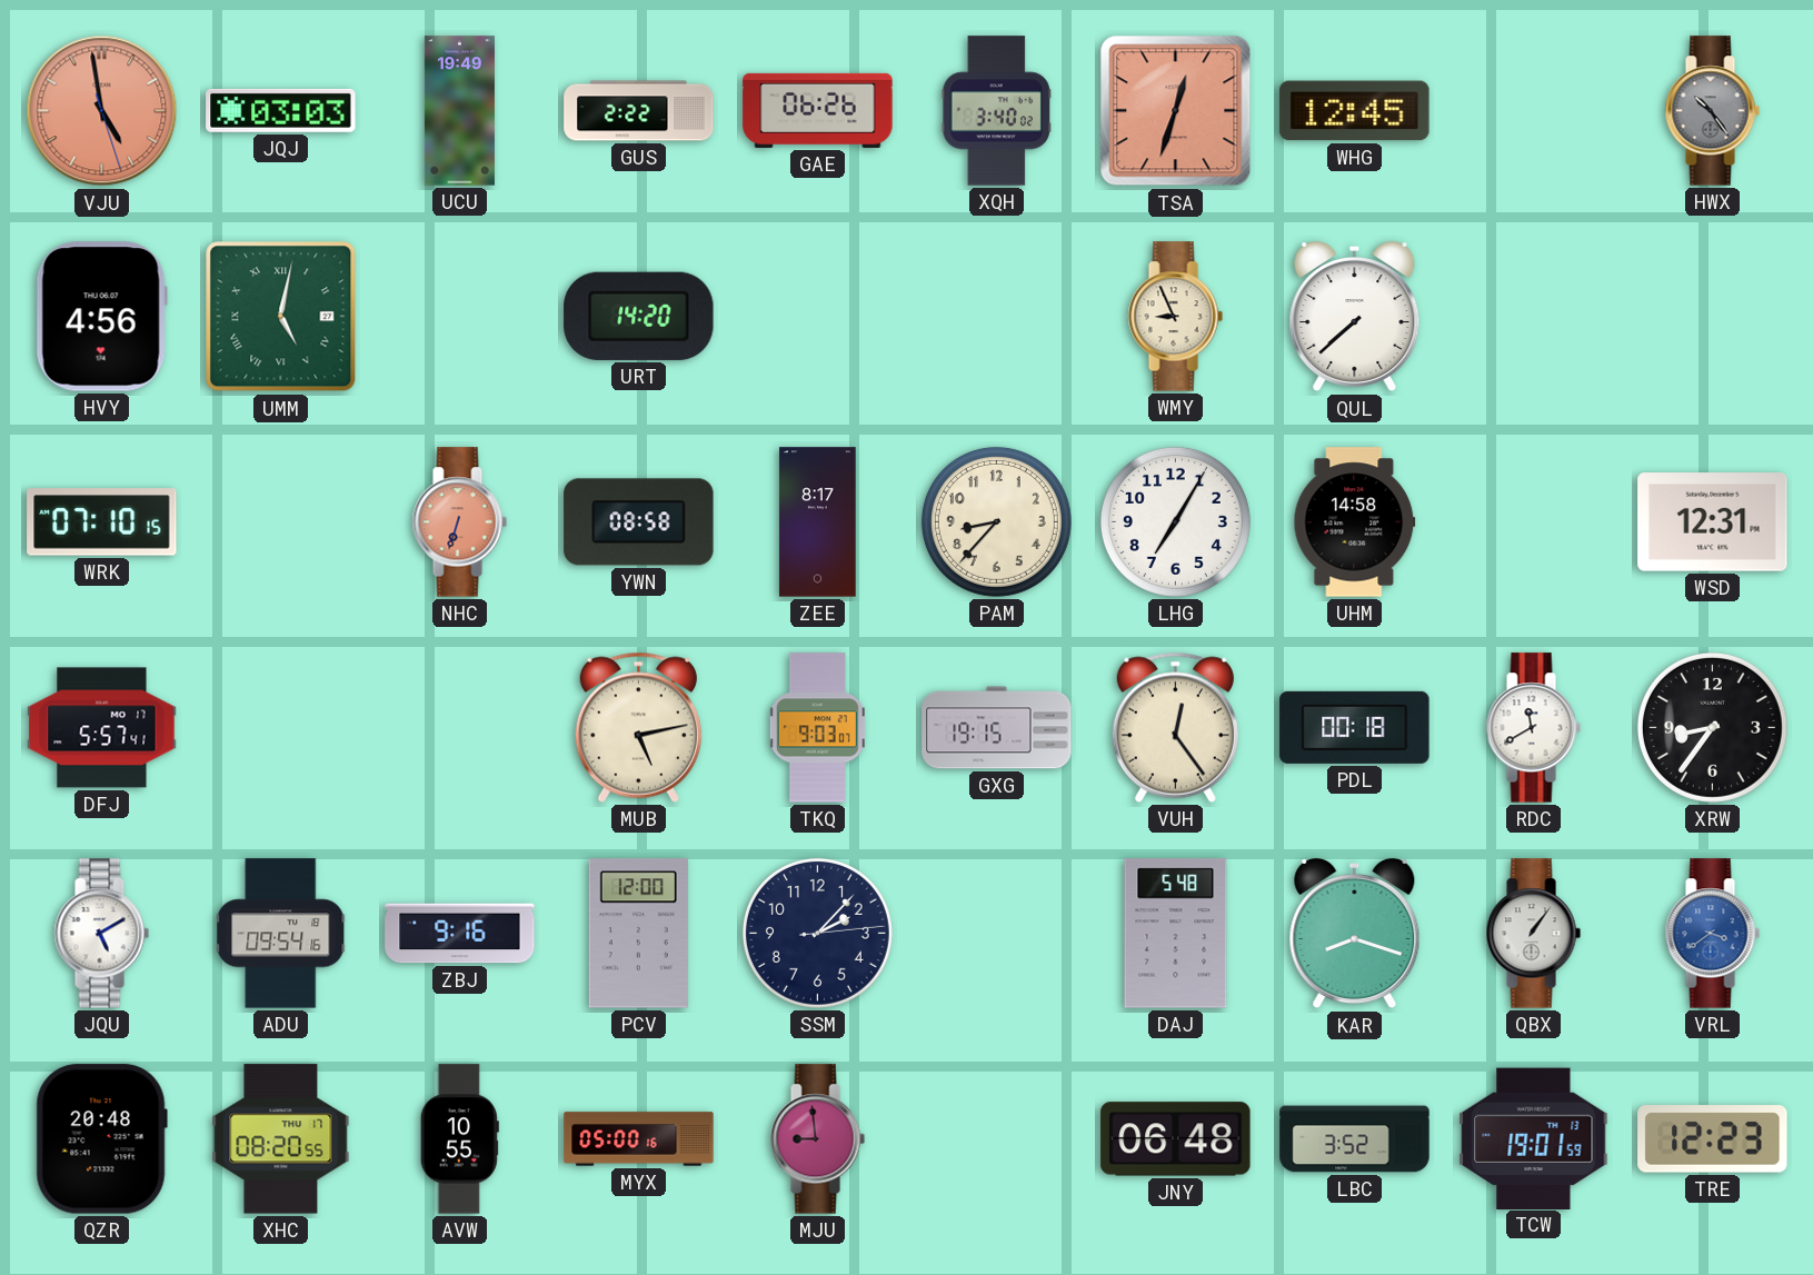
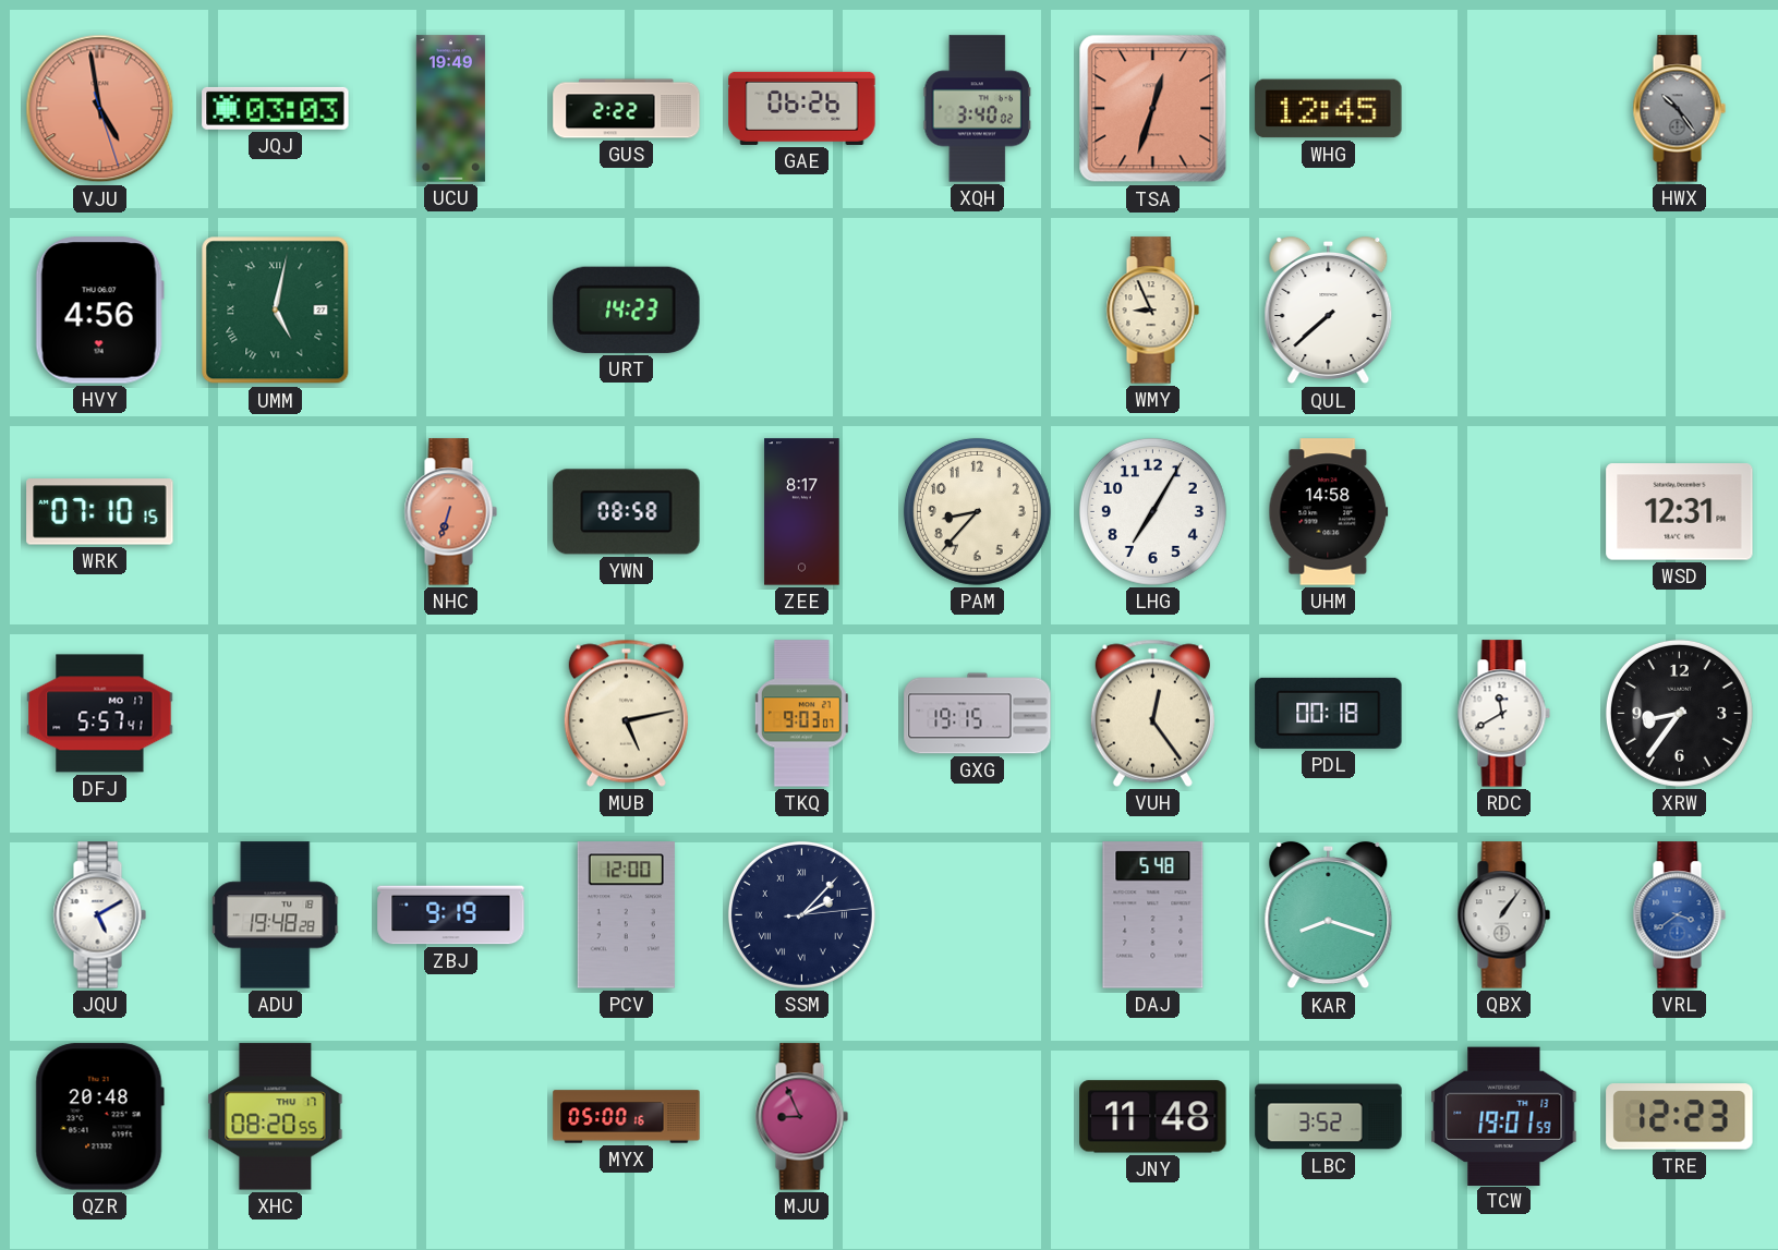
URT: 14:20 -> 14:23 (627, 310)
ADU: 09:54 -> 19:48 (276, 915)
ZBJ: 9:16 -> 9:19 (451, 915)
SSM numerals: Arabic -> Roman (801, 914)
AVW: 10:55 -> none (459, 1139)
MJU: 8:59 -> 8:56 (801, 1117)
JNY: 06:48 -> 11:48 (1153, 1117)
